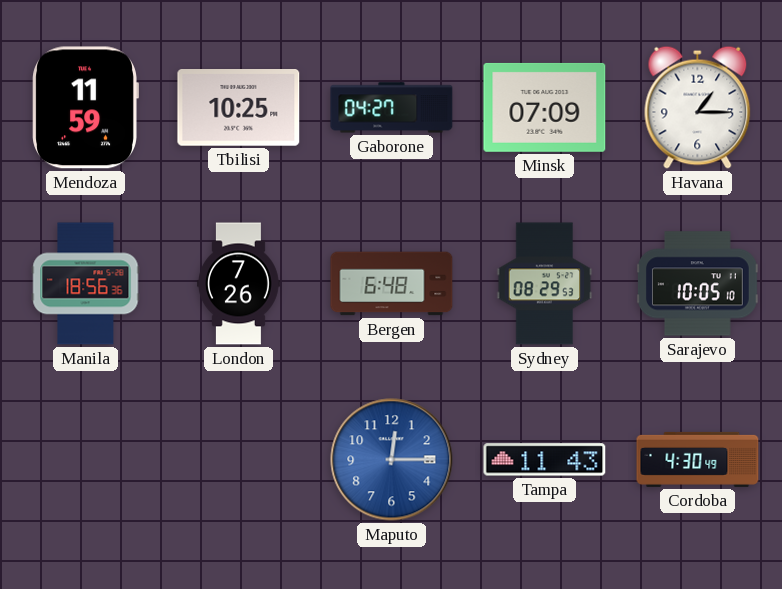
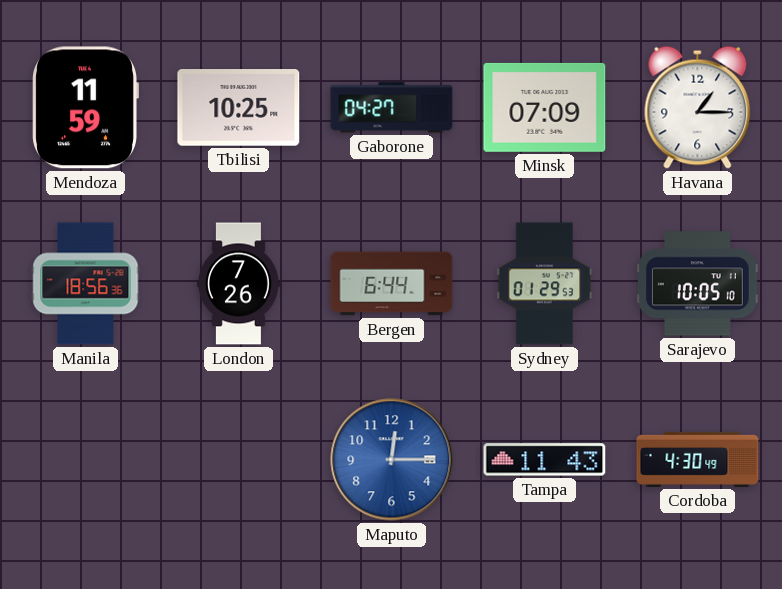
Bergen: 6:48 -> 6:44 (392, 284)
Sydney: 08:29 -> 01:29 (545, 284)
